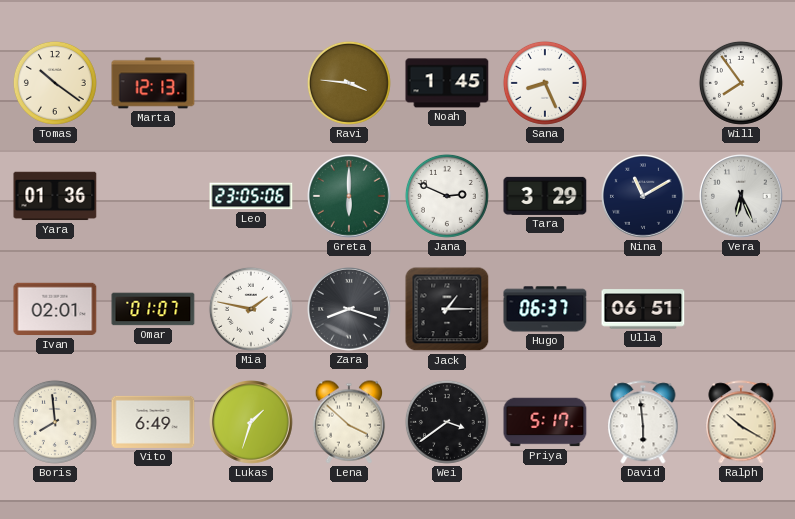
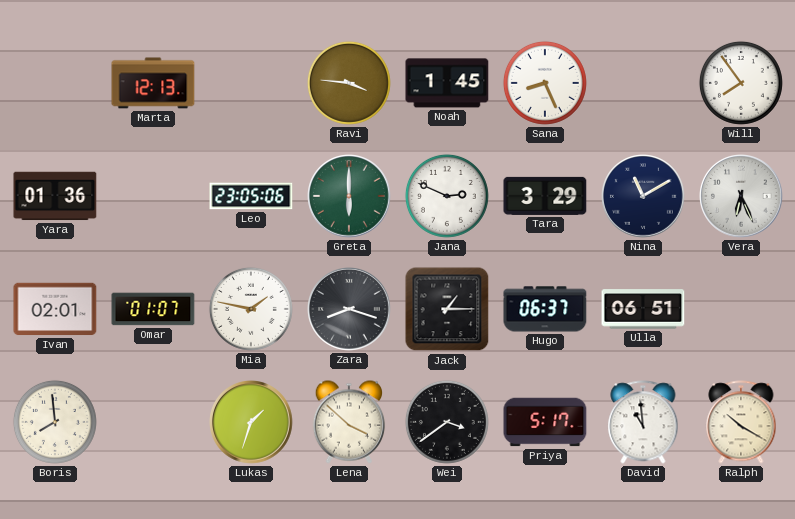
Tomas: 10:21 -> none (55, 83)
Vito: 6:49 -> none (153, 422)
David: 5:59 -> 10:59 (643, 422)
